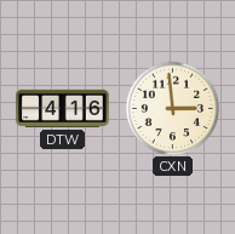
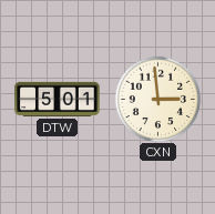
DTW: 4:16 -> 5:01 (58, 99)
